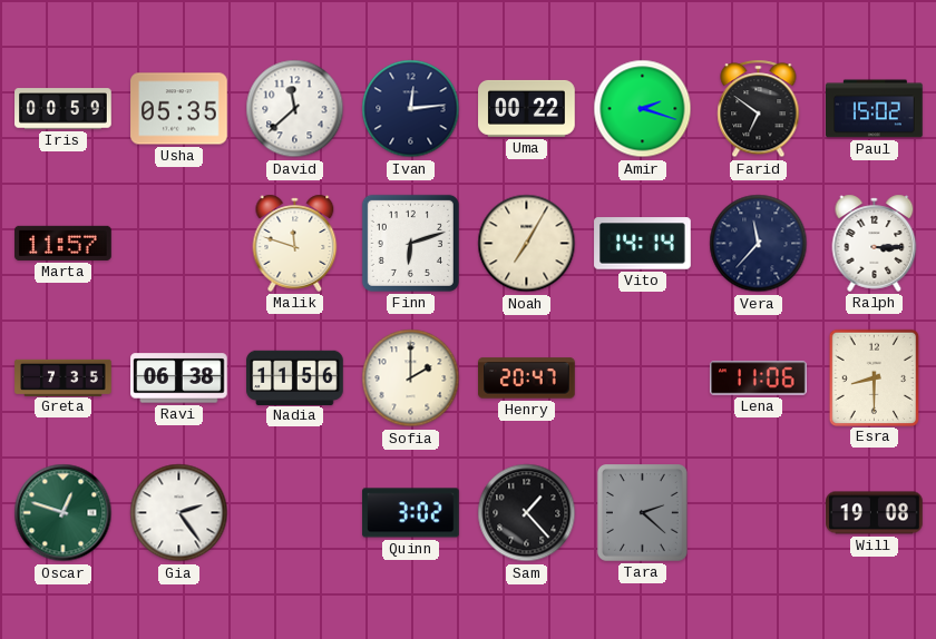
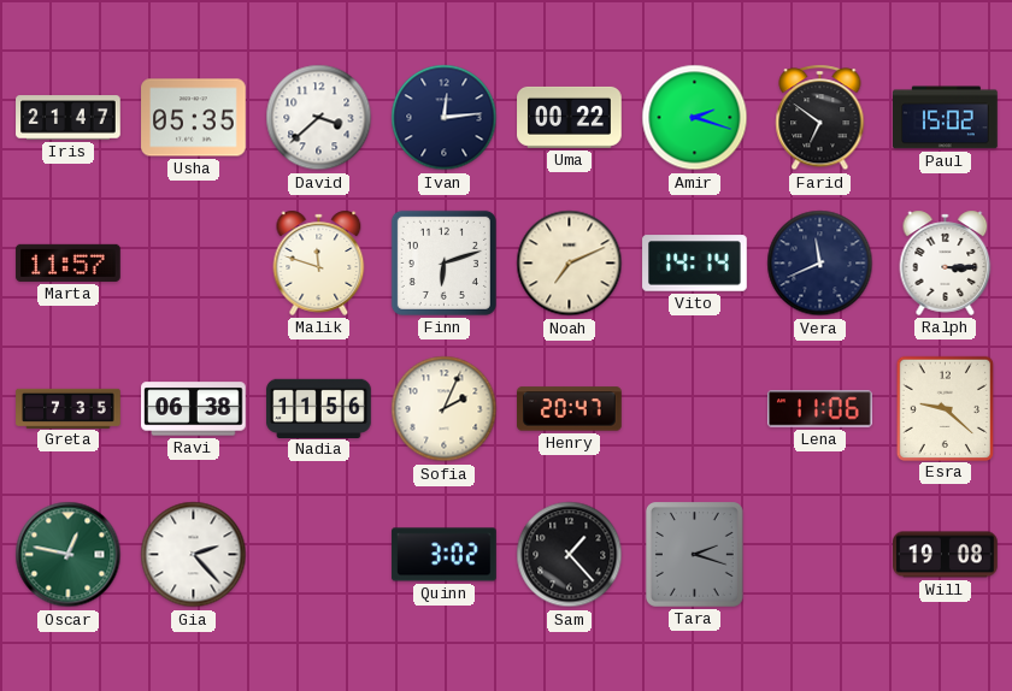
Iris: 00:59 -> 21:47 (69, 118)
David: 11:38 -> 3:38 (319, 118)
Noah: 7:05 -> 7:11 (570, 264)
Vera: 11:37 -> 11:41 (820, 264)
Sofia: 2:00 -> 2:04 (445, 409)
Esra: 8:30 -> 9:22 (945, 408)
Oscar: 12:48 -> 12:47 (69, 555)
Gia: 2:24 -> 2:23 (194, 555)
Tara: 2:22 -> 2:18 (695, 555)
